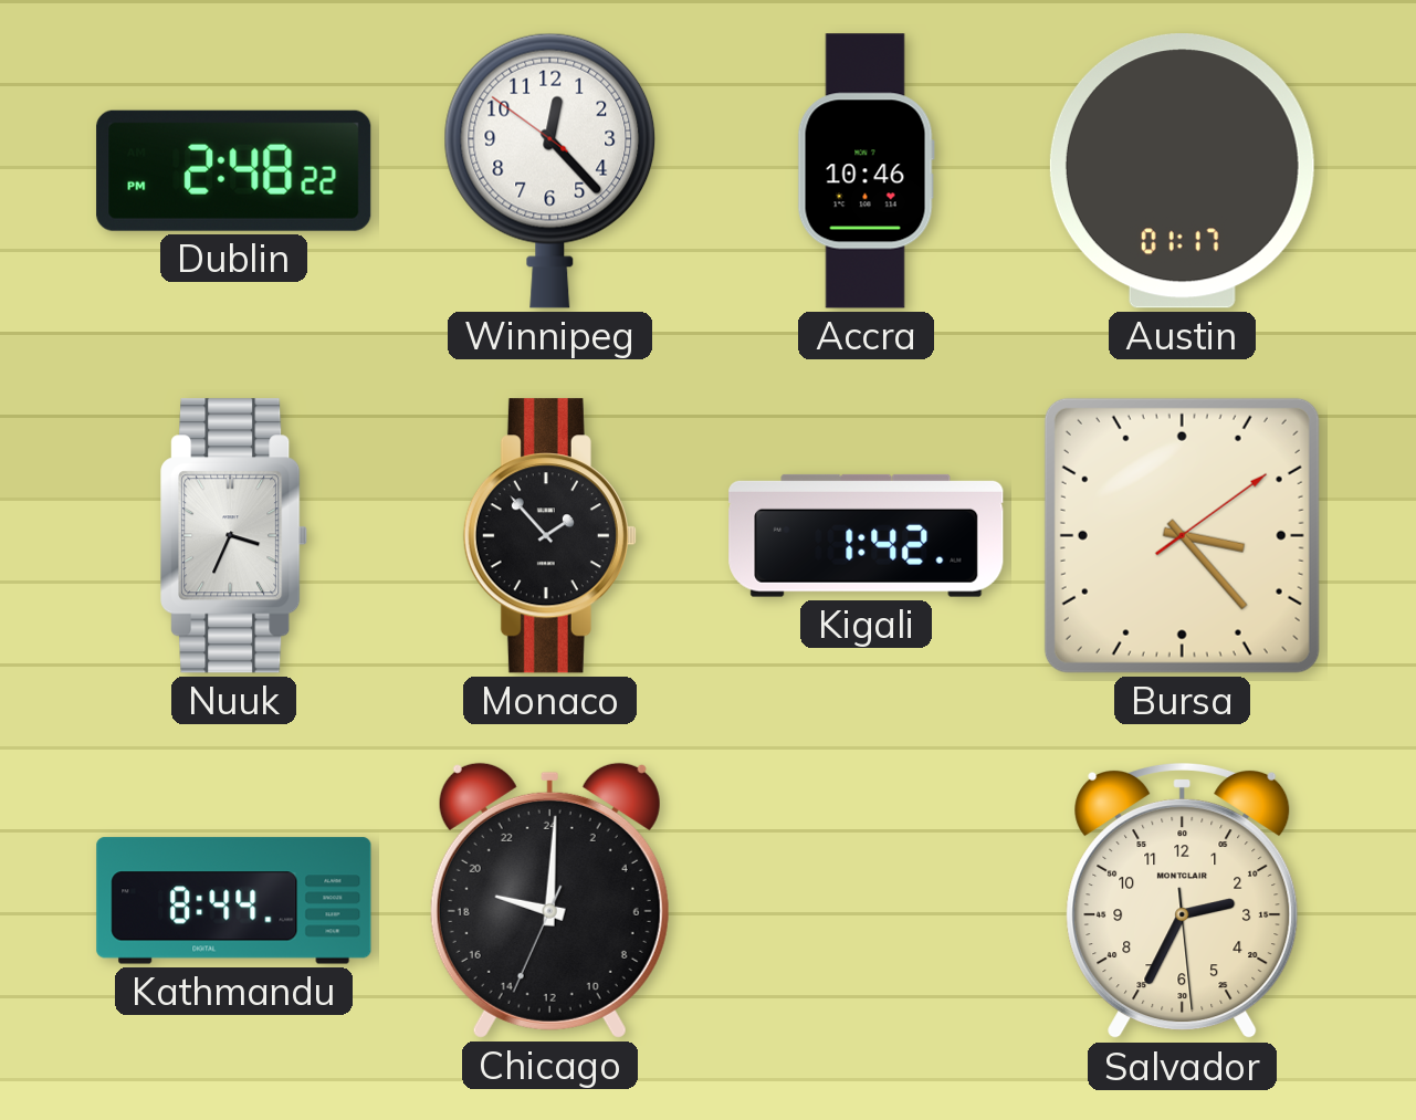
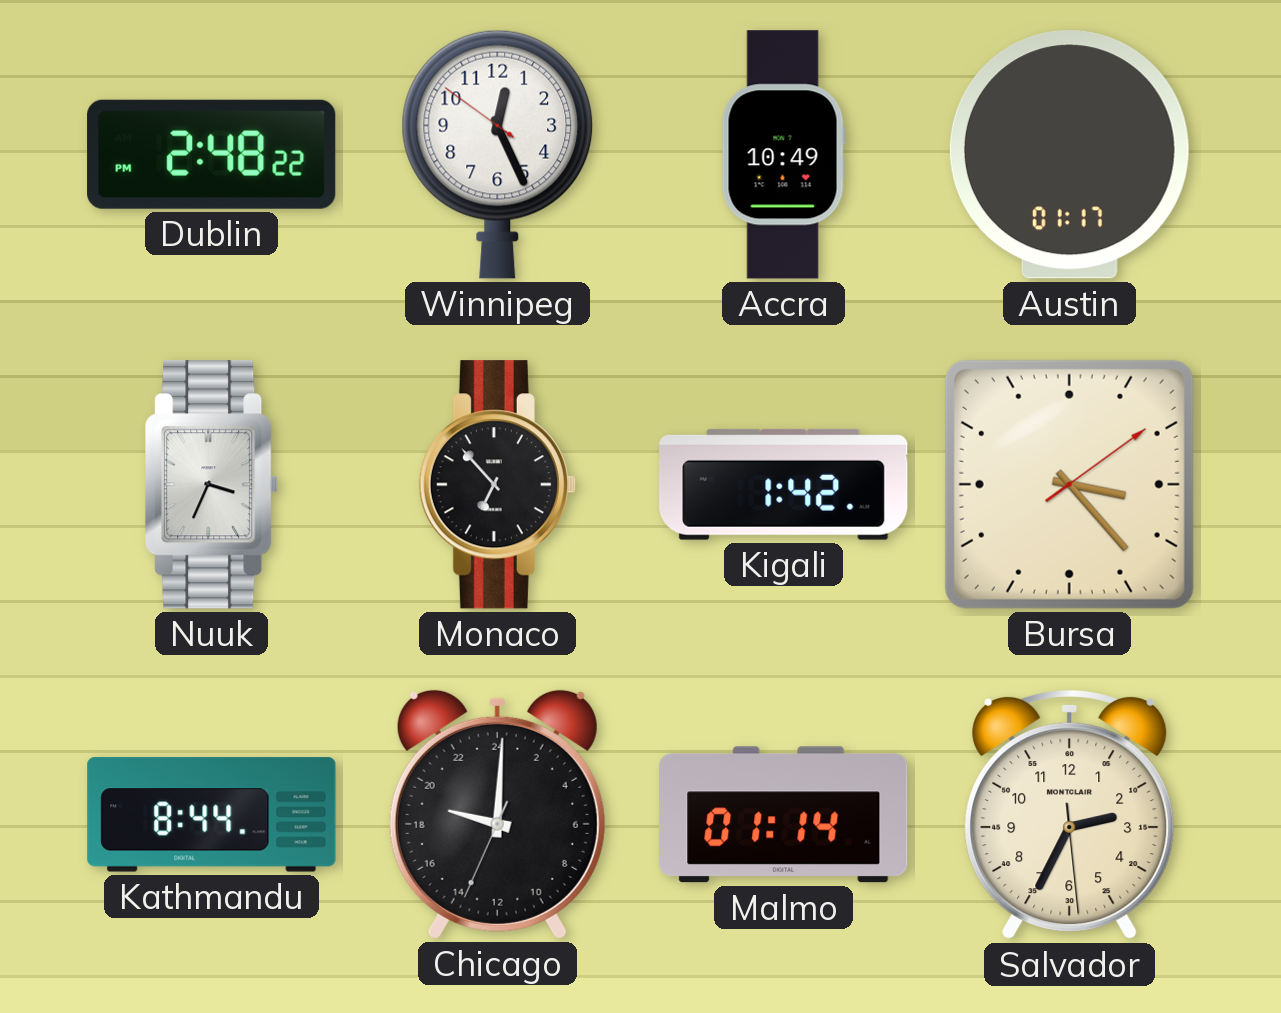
Winnipeg: 12:22 -> 12:25 (498, 154)
Accra: 10:46 -> 10:49 (783, 155)
Monaco: 1:53 -> 6:53 (497, 485)
Malmo: none -> 01:14 (784, 815)
